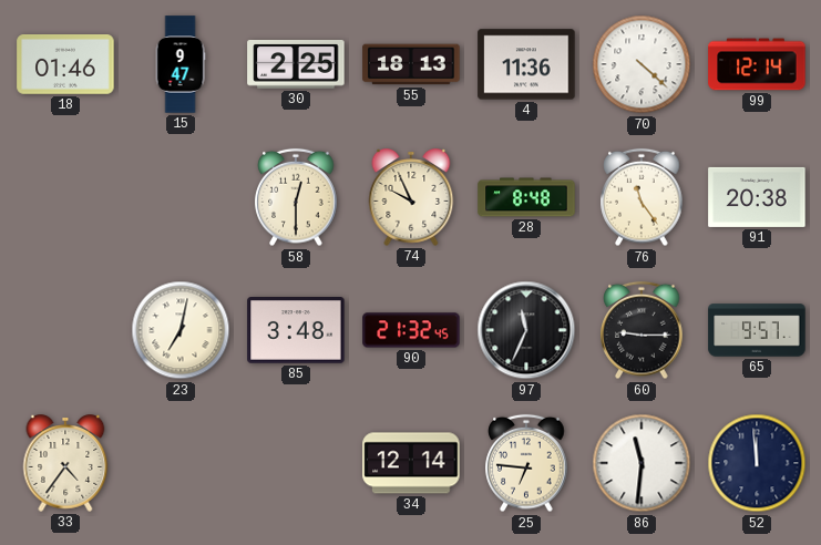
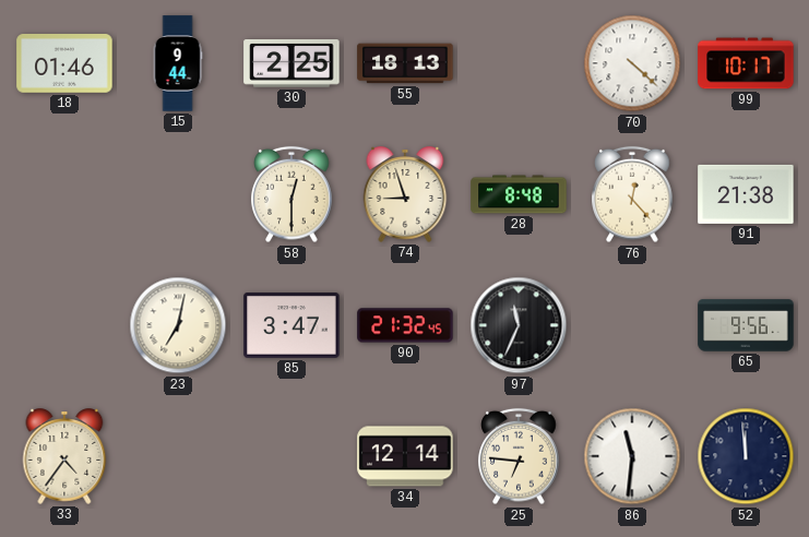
15: 9:47 -> 9:44 (178, 63)
4: 11:36 -> none (526, 64)
99: 12:14 -> 10:17 (746, 63)
74: 9:56 -> 8:57 (405, 194)
76: 11:24 -> 12:23 (632, 194)
91: 20:38 -> 21:38 (746, 194)
85: 3:48 -> 3:47 (292, 326)
60: 9:15 -> none (642, 330)
65: 9:57 -> 9:56 (746, 325)
